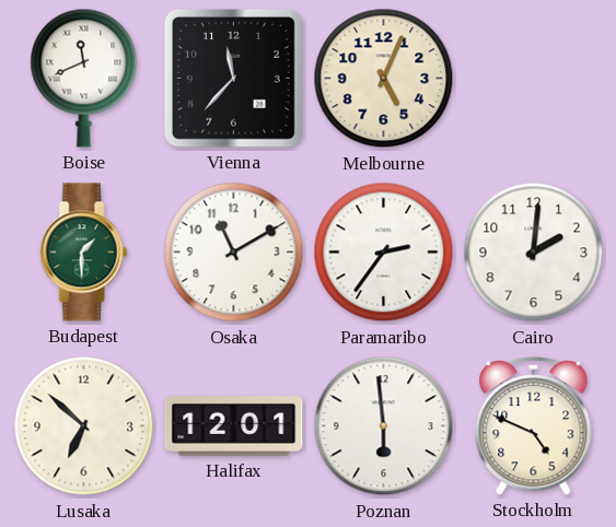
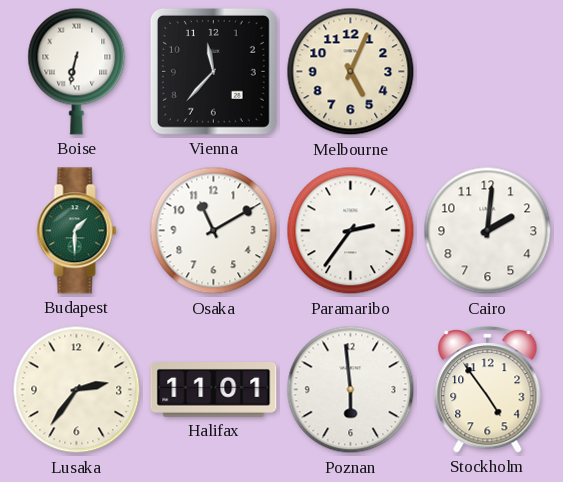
Boise: 11:41 -> 6:32 (77, 71)
Lusaka: 6:52 -> 2:36 (77, 390)
Halifax: 12:01 -> 11:01 (214, 390)
Stockholm: 4:49 -> 4:54 (488, 390)
